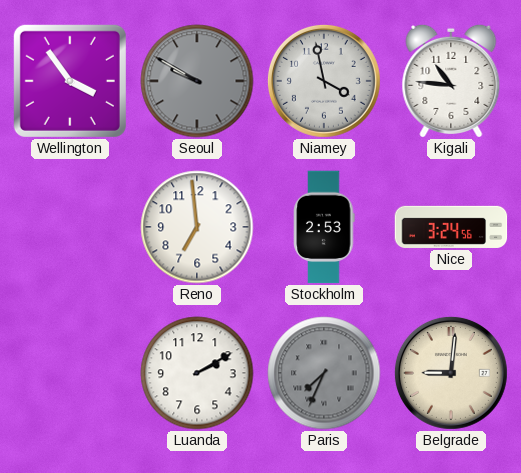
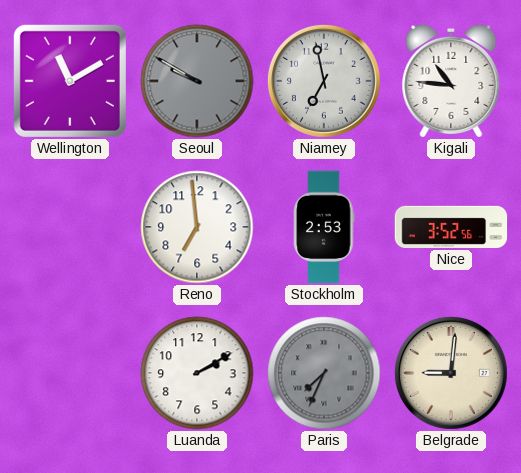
Wellington: 3:54 -> 11:10 (70, 81)
Niamey: 3:58 -> 6:58 (324, 81)
Nice: 3:24 -> 3:52 (451, 227)
